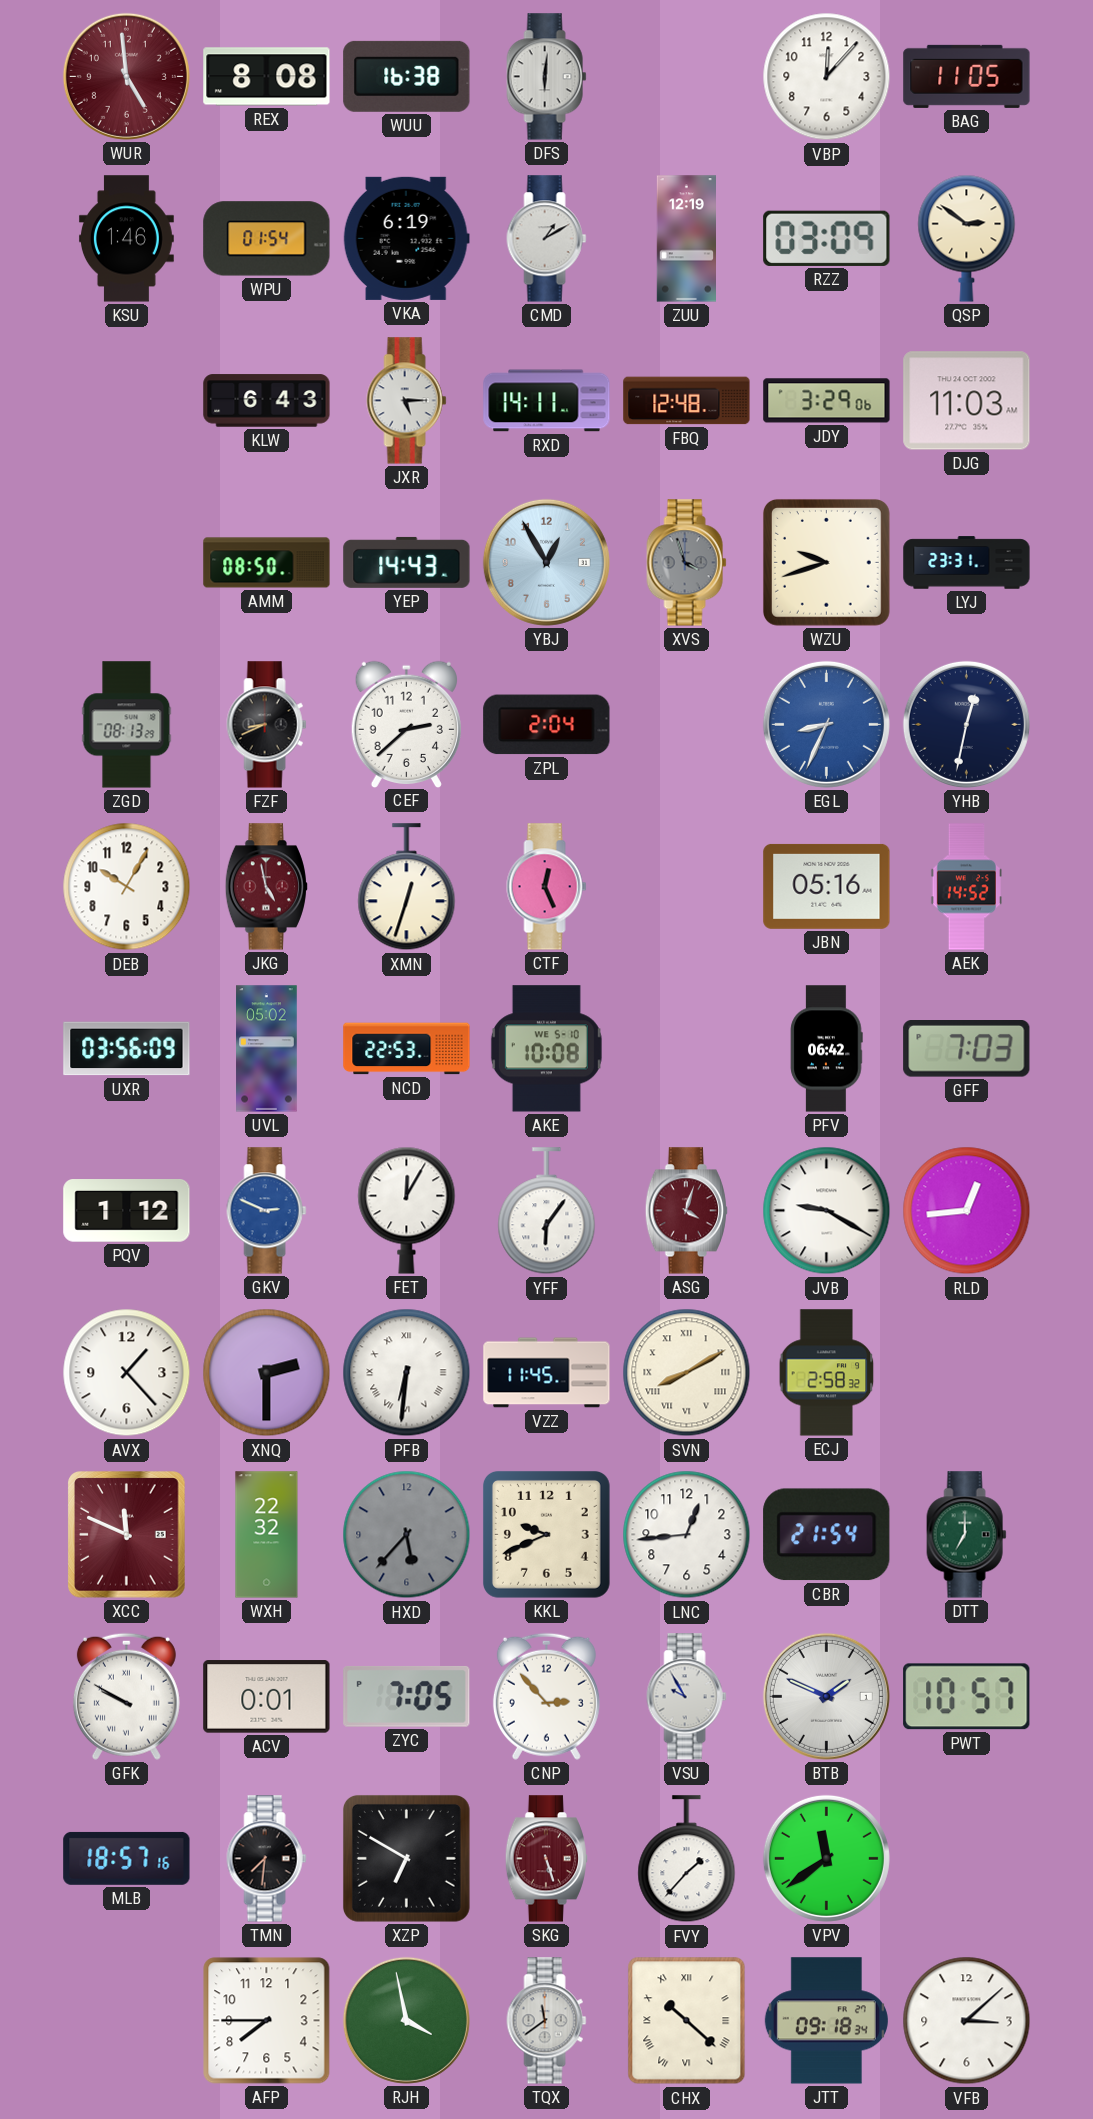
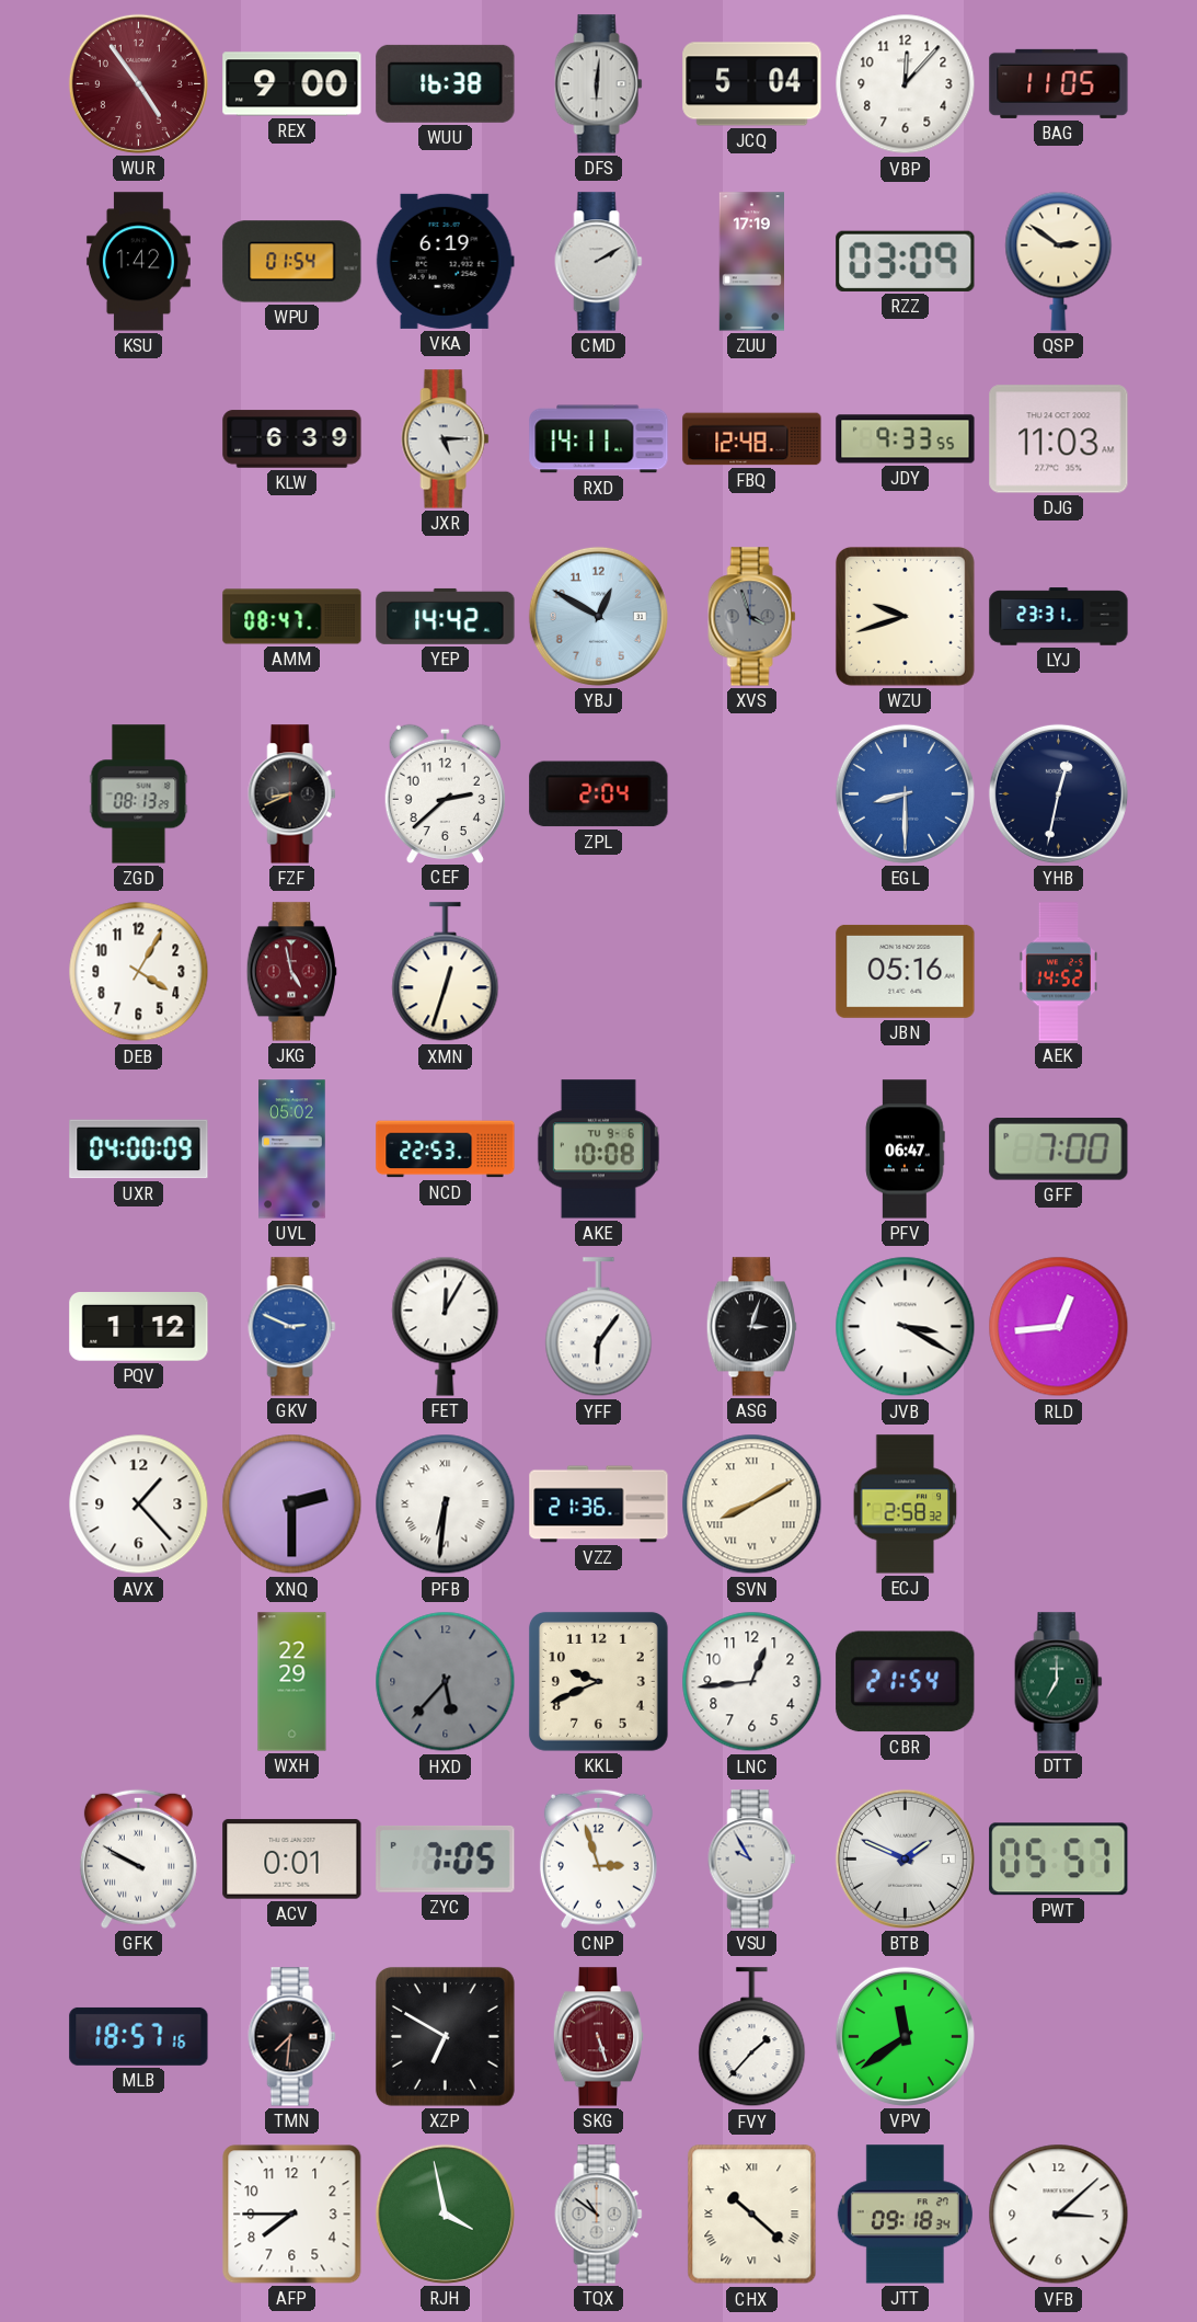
WUR: 4:59 -> 4:54 (138, 83)
REX: 8:08 -> 9:00 (292, 84)
JCQ: none -> 5:04 (752, 84)
KSU: 1:46 -> 1:42 (138, 262)
CMD: 1:10 -> 2:10 (599, 262)
ZUU: 12:19 -> 17:19 (751, 262)
KLW: 6:43 -> 6:39 (292, 439)
JDY: 3:29 -> 9:33 (906, 439)
AMM: 08:50 -> 08:47 (292, 617)
YEP: 14:43 -> 14:42 (446, 616)
YBJ: 12:55 -> 12:50 (598, 616)
EGL: 8:34 -> 8:30 (905, 793)
DEB: 10:05 -> 4:05 (139, 972)
CTF: 12:26 -> none (547, 887)
UXR: 03:56 -> 04:00 (139, 1149)
AKE date: WE 5-10 -> TU 9-6 (598, 1149)
PFV: 06:42 -> 06:47 (906, 1149)
GFF: 7:03 -> 7:00 (1059, 1149)
ASG: 4:03 -> 3:03 (751, 1327)
ASG dial: burgundy -> black (751, 1327)
JVB: 9:20 -> 3:20 (906, 1327)
VZZ: 11:45 -> 21:36 (599, 1505)
XCC: 11:49 -> none (127, 1535)
WXH: 22:32 -> 22:29 (292, 1682)
CNP: 2:53 -> 2:57 (598, 1858)
PWT: 10:57 -> 05:57 (1059, 1860)
TQX: 11:39 -> 10:51 (599, 2215)
